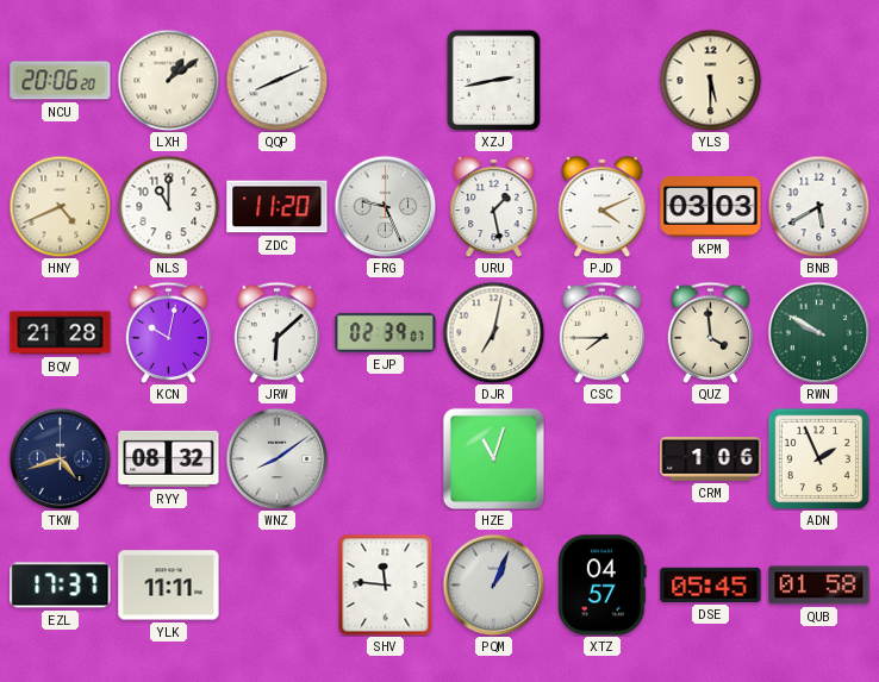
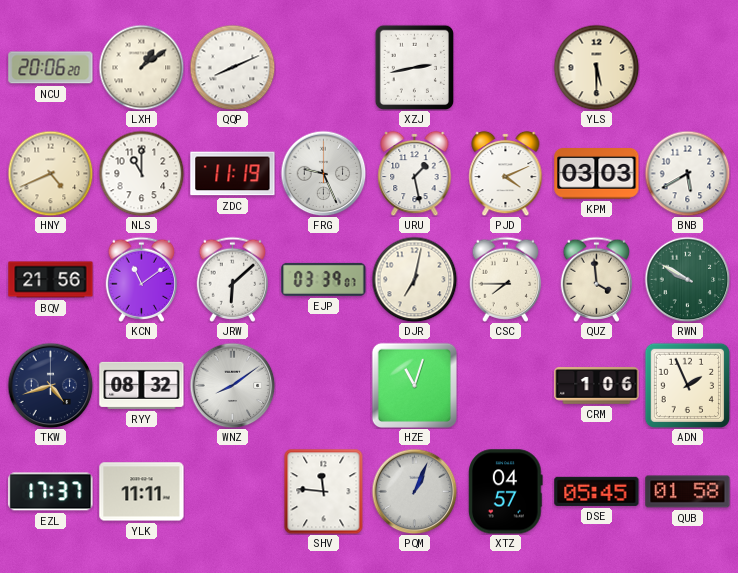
ZDC: 11:20 -> 11:19 (233, 174)
BQV: 21:28 -> 21:56 (51, 280)
KCN: 10:02 -> 11:09 (142, 279)
EJP: 02:39 -> 03:39 (324, 279)
